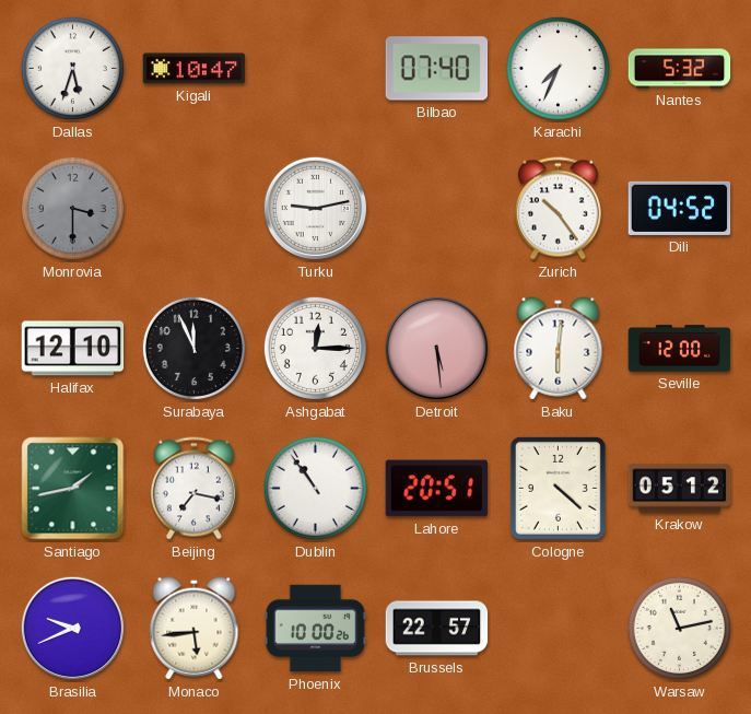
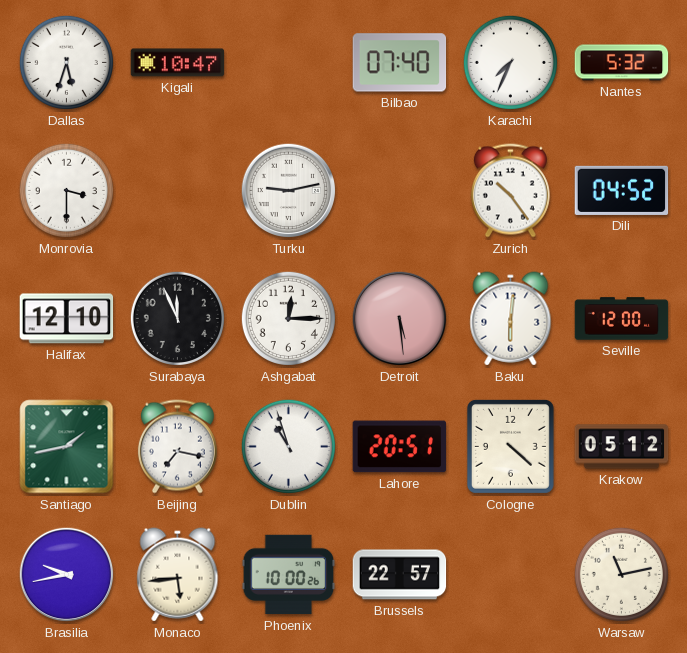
Monrovia dial: grey -> white (66, 190)
Dublin: 10:54 -> 10:57 (288, 446)
Brasilia: 9:41 -> 9:43 (67, 575)
